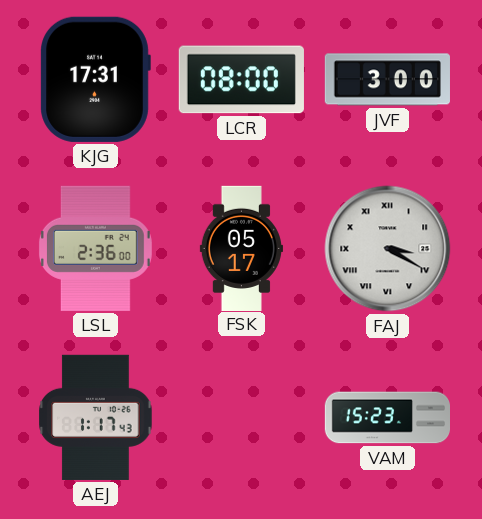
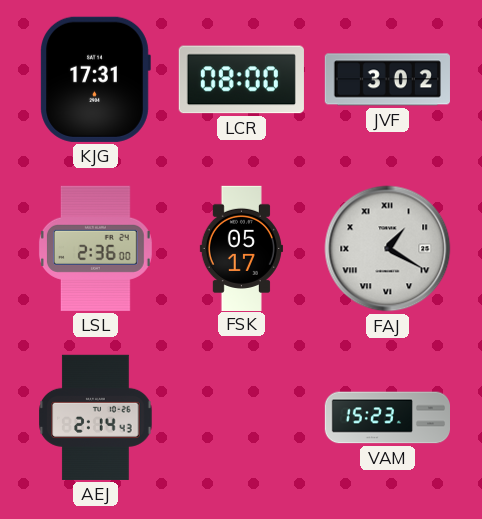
JVF: 3:00 -> 3:02 (387, 80)
FAJ: 3:20 -> 1:20 (388, 249)
AEJ: 1:17 -> 2:14 (96, 417)
